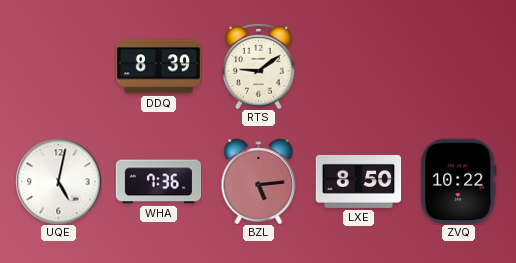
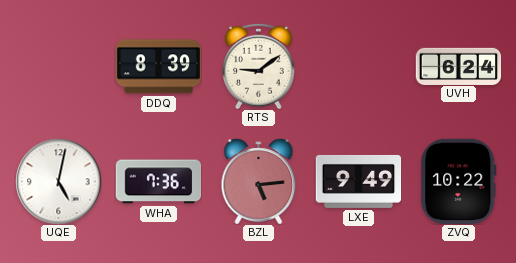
UVH: none -> 6:24 (458, 66)
LXE: 8:50 -> 9:49 (358, 181)
